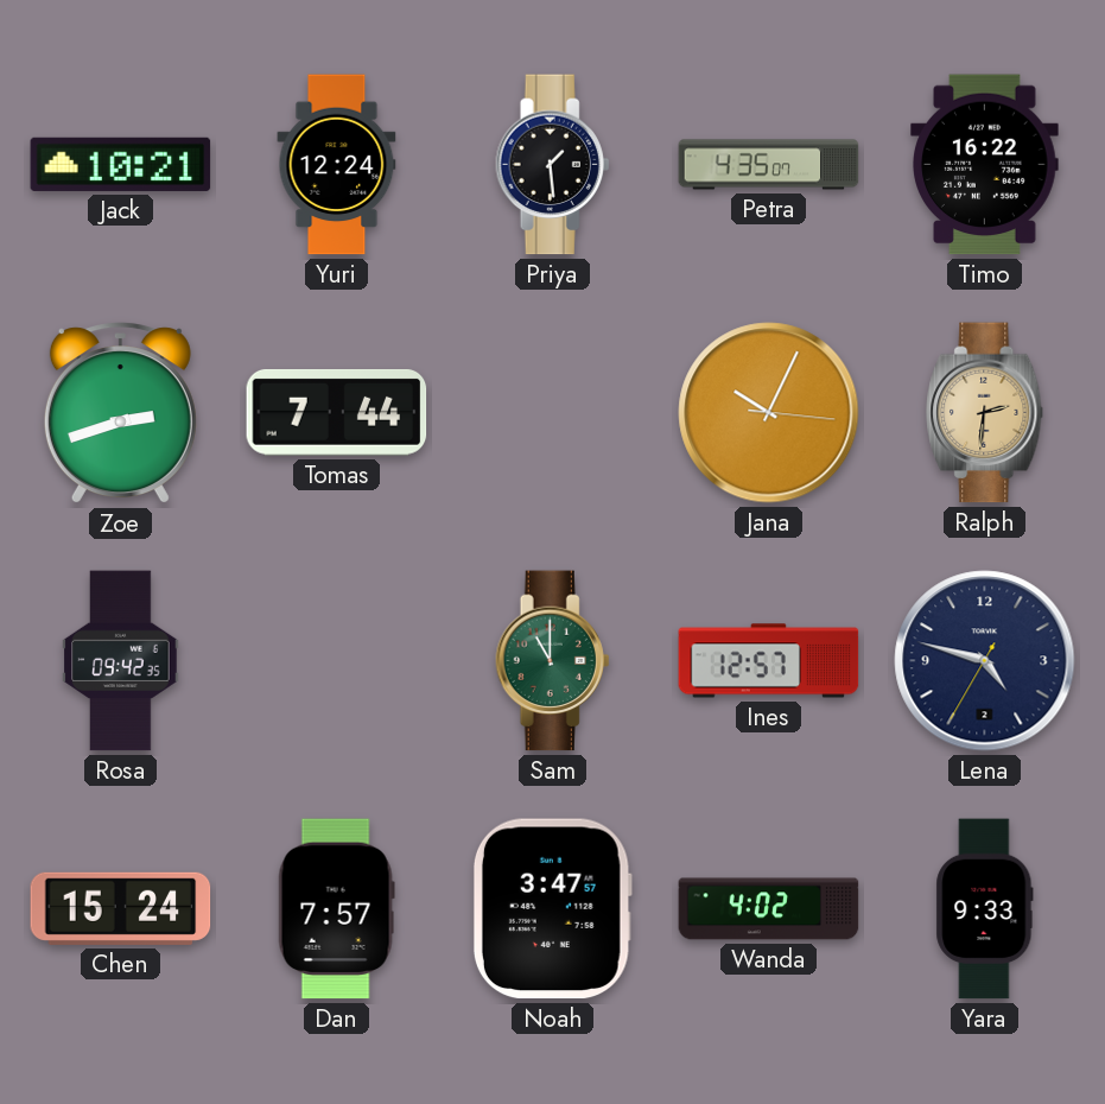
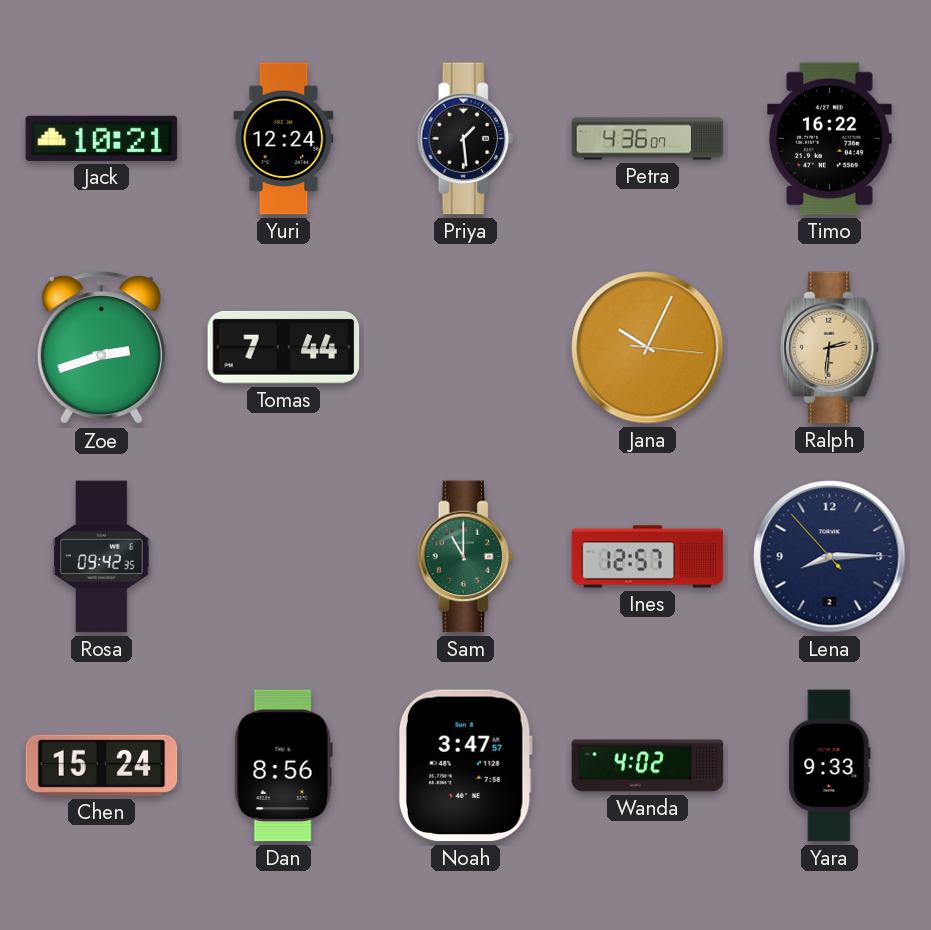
Petra: 4:35 -> 4:36 (648, 139)
Lena: 4:47 -> 8:14 (830, 557)
Dan: 7:57 -> 8:56 (283, 766)
